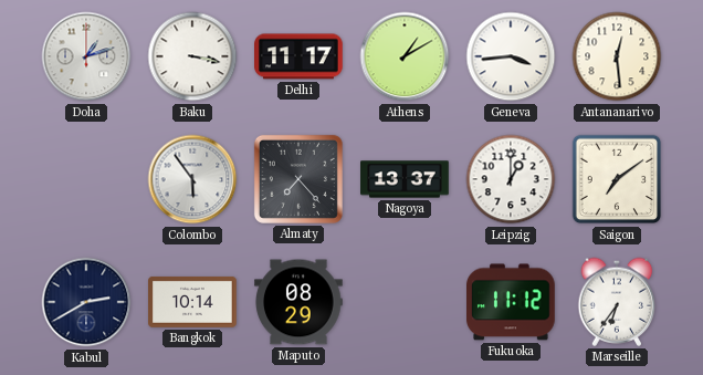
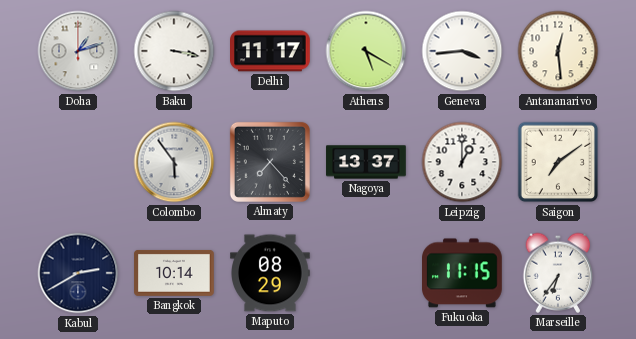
Athens: 1:10 -> 5:20 (366, 51)
Fukuoka: 11:12 -> 11:15 (463, 273)
